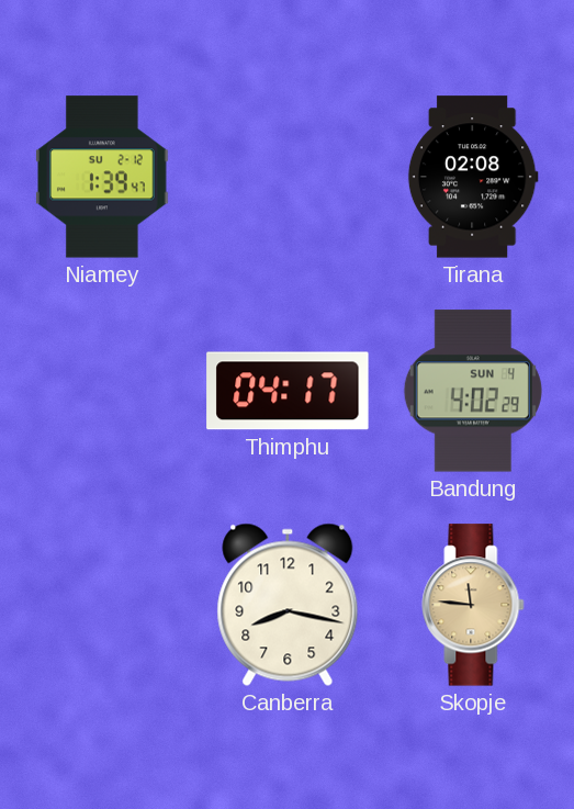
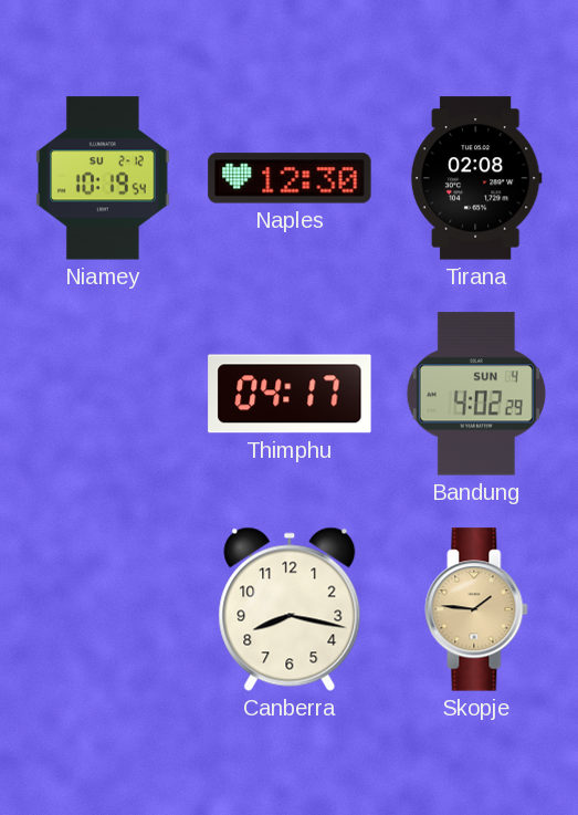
Niamey: 1:39 -> 10:19 (104, 178)
Naples: none -> 12:30 (290, 178)
Skopje: 11:46 -> 1:46 (476, 609)
